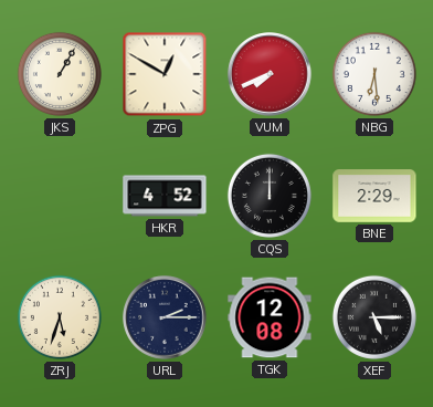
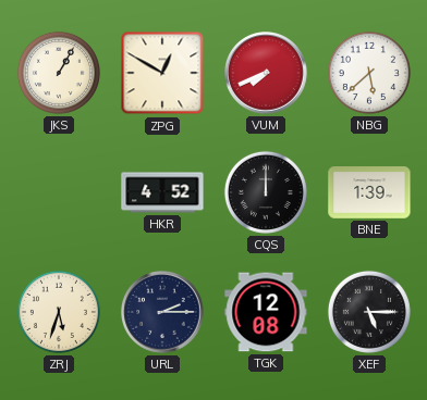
NBG: 6:29 -> 5:38 (369, 73)
BNE: 2:29 -> 1:39 (369, 193)
